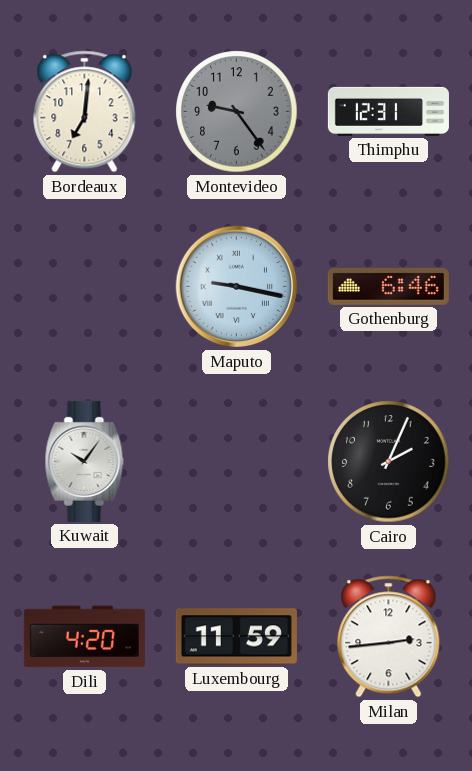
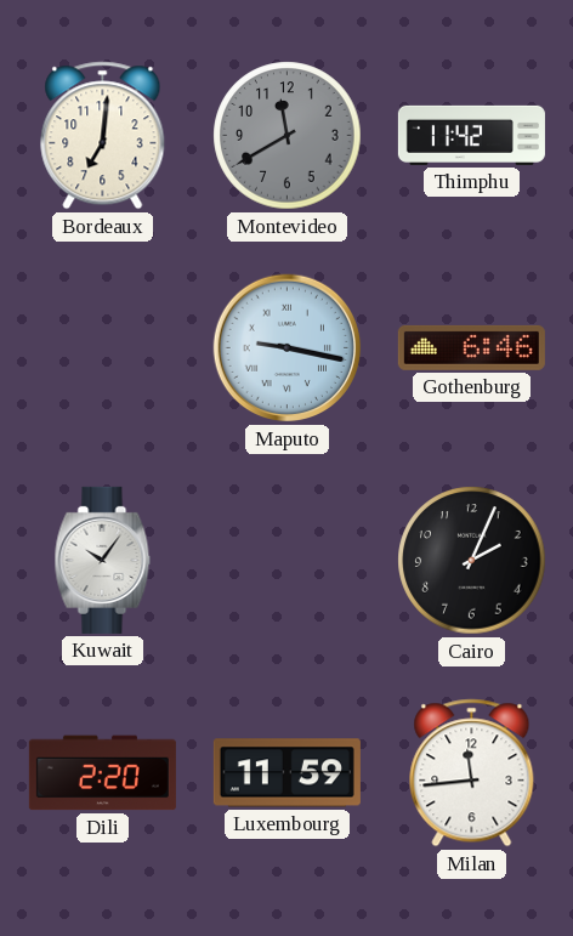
Montevideo: 9:24 -> 11:40 (288, 136)
Thimphu: 12:31 -> 11:42 (471, 135)
Dili: 4:20 -> 2:20 (102, 773)
Milan: 2:44 -> 11:44 (472, 773)
